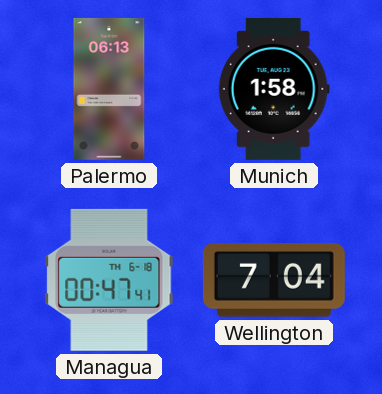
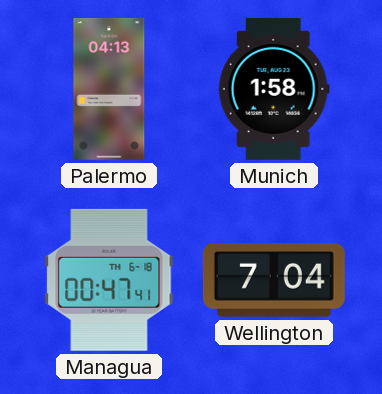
Palermo: 06:13 -> 04:13 (109, 89)
